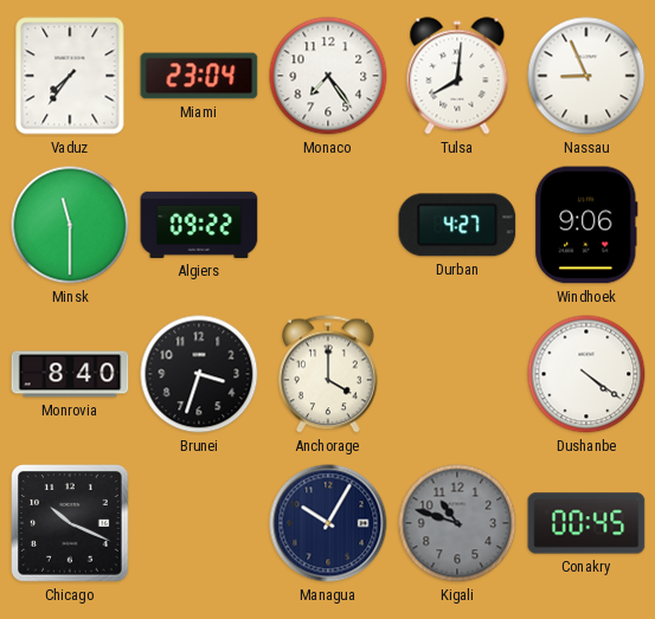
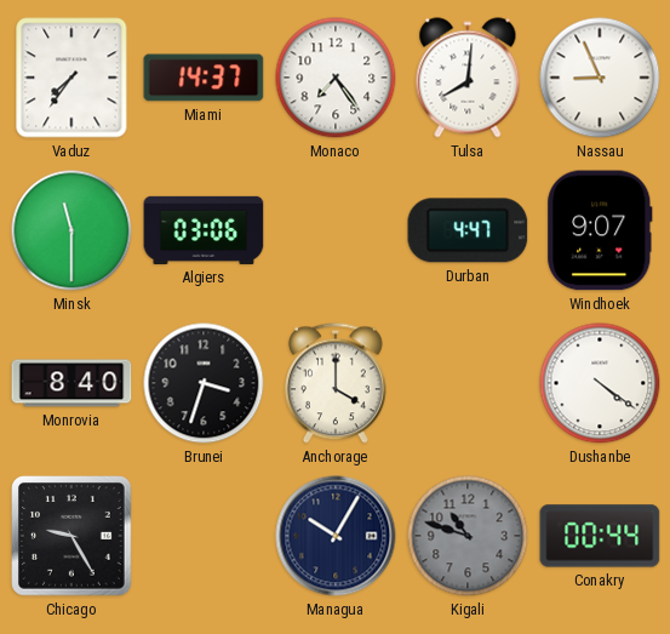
Miami: 23:04 -> 14:37 (204, 78)
Algiers: 09:22 -> 03:06 (204, 230)
Durban: 4:27 -> 4:47 (468, 230)
Windhoek: 9:06 -> 9:07 (600, 230)
Chicago: 10:19 -> 9:25 (73, 537)
Conakry: 00:45 -> 00:44 (600, 536)
